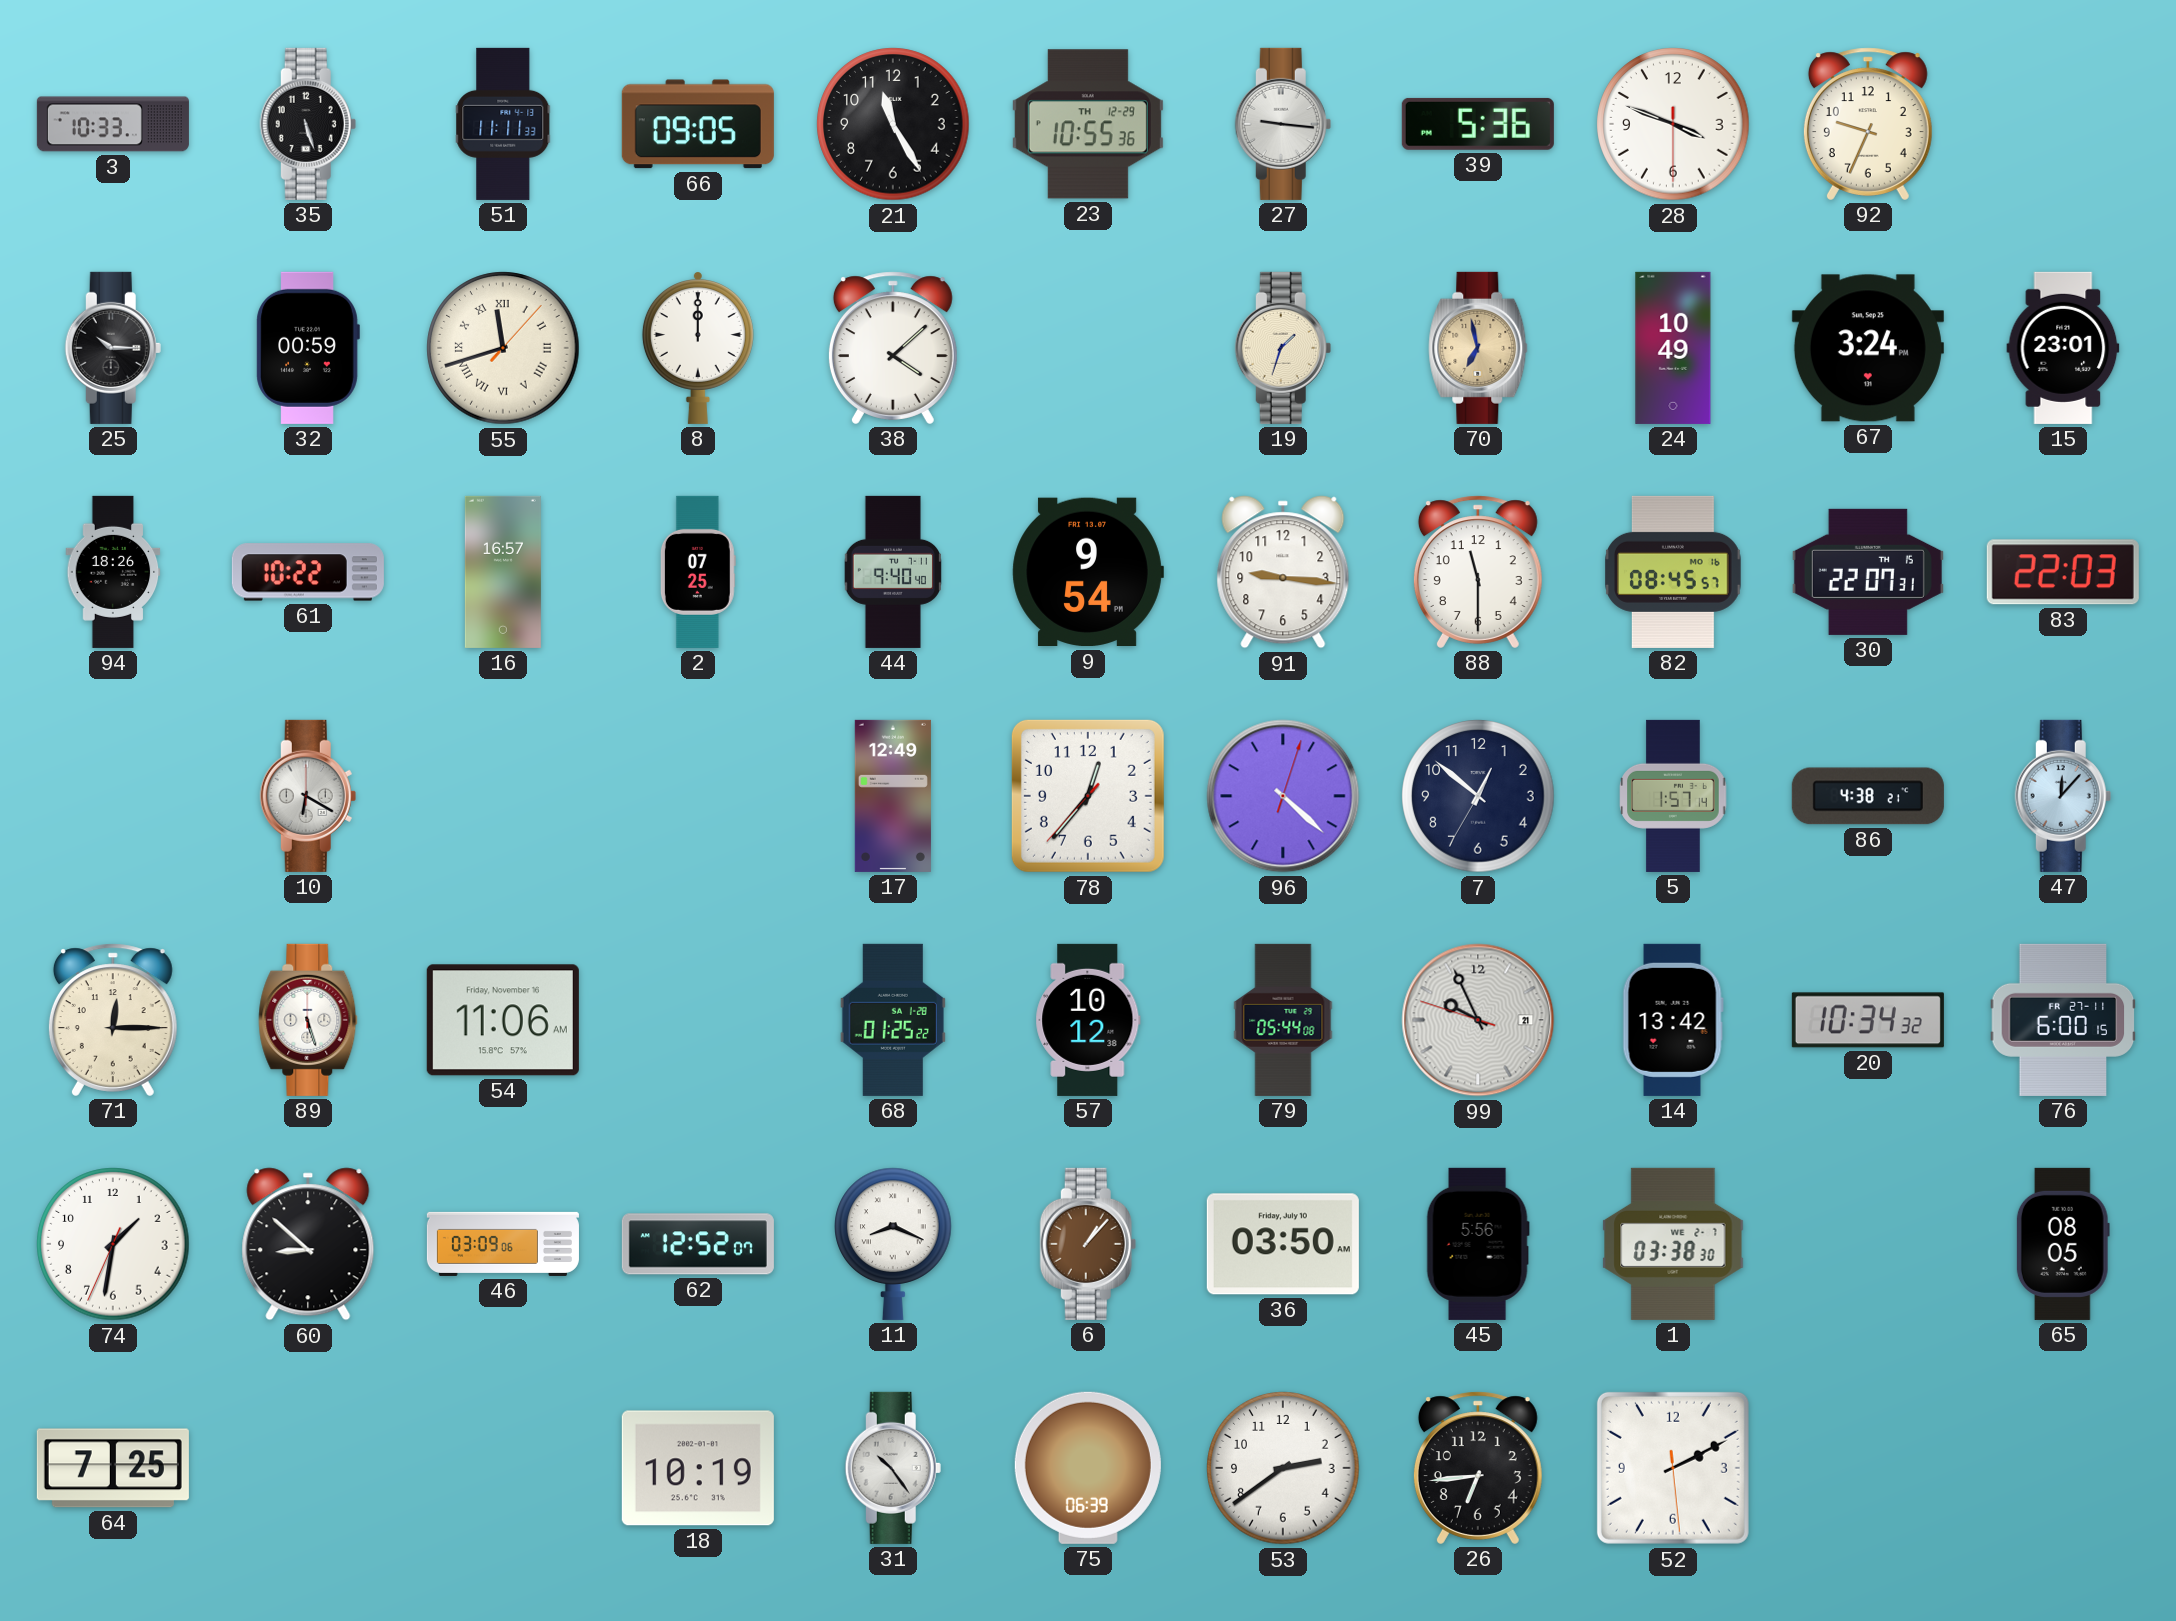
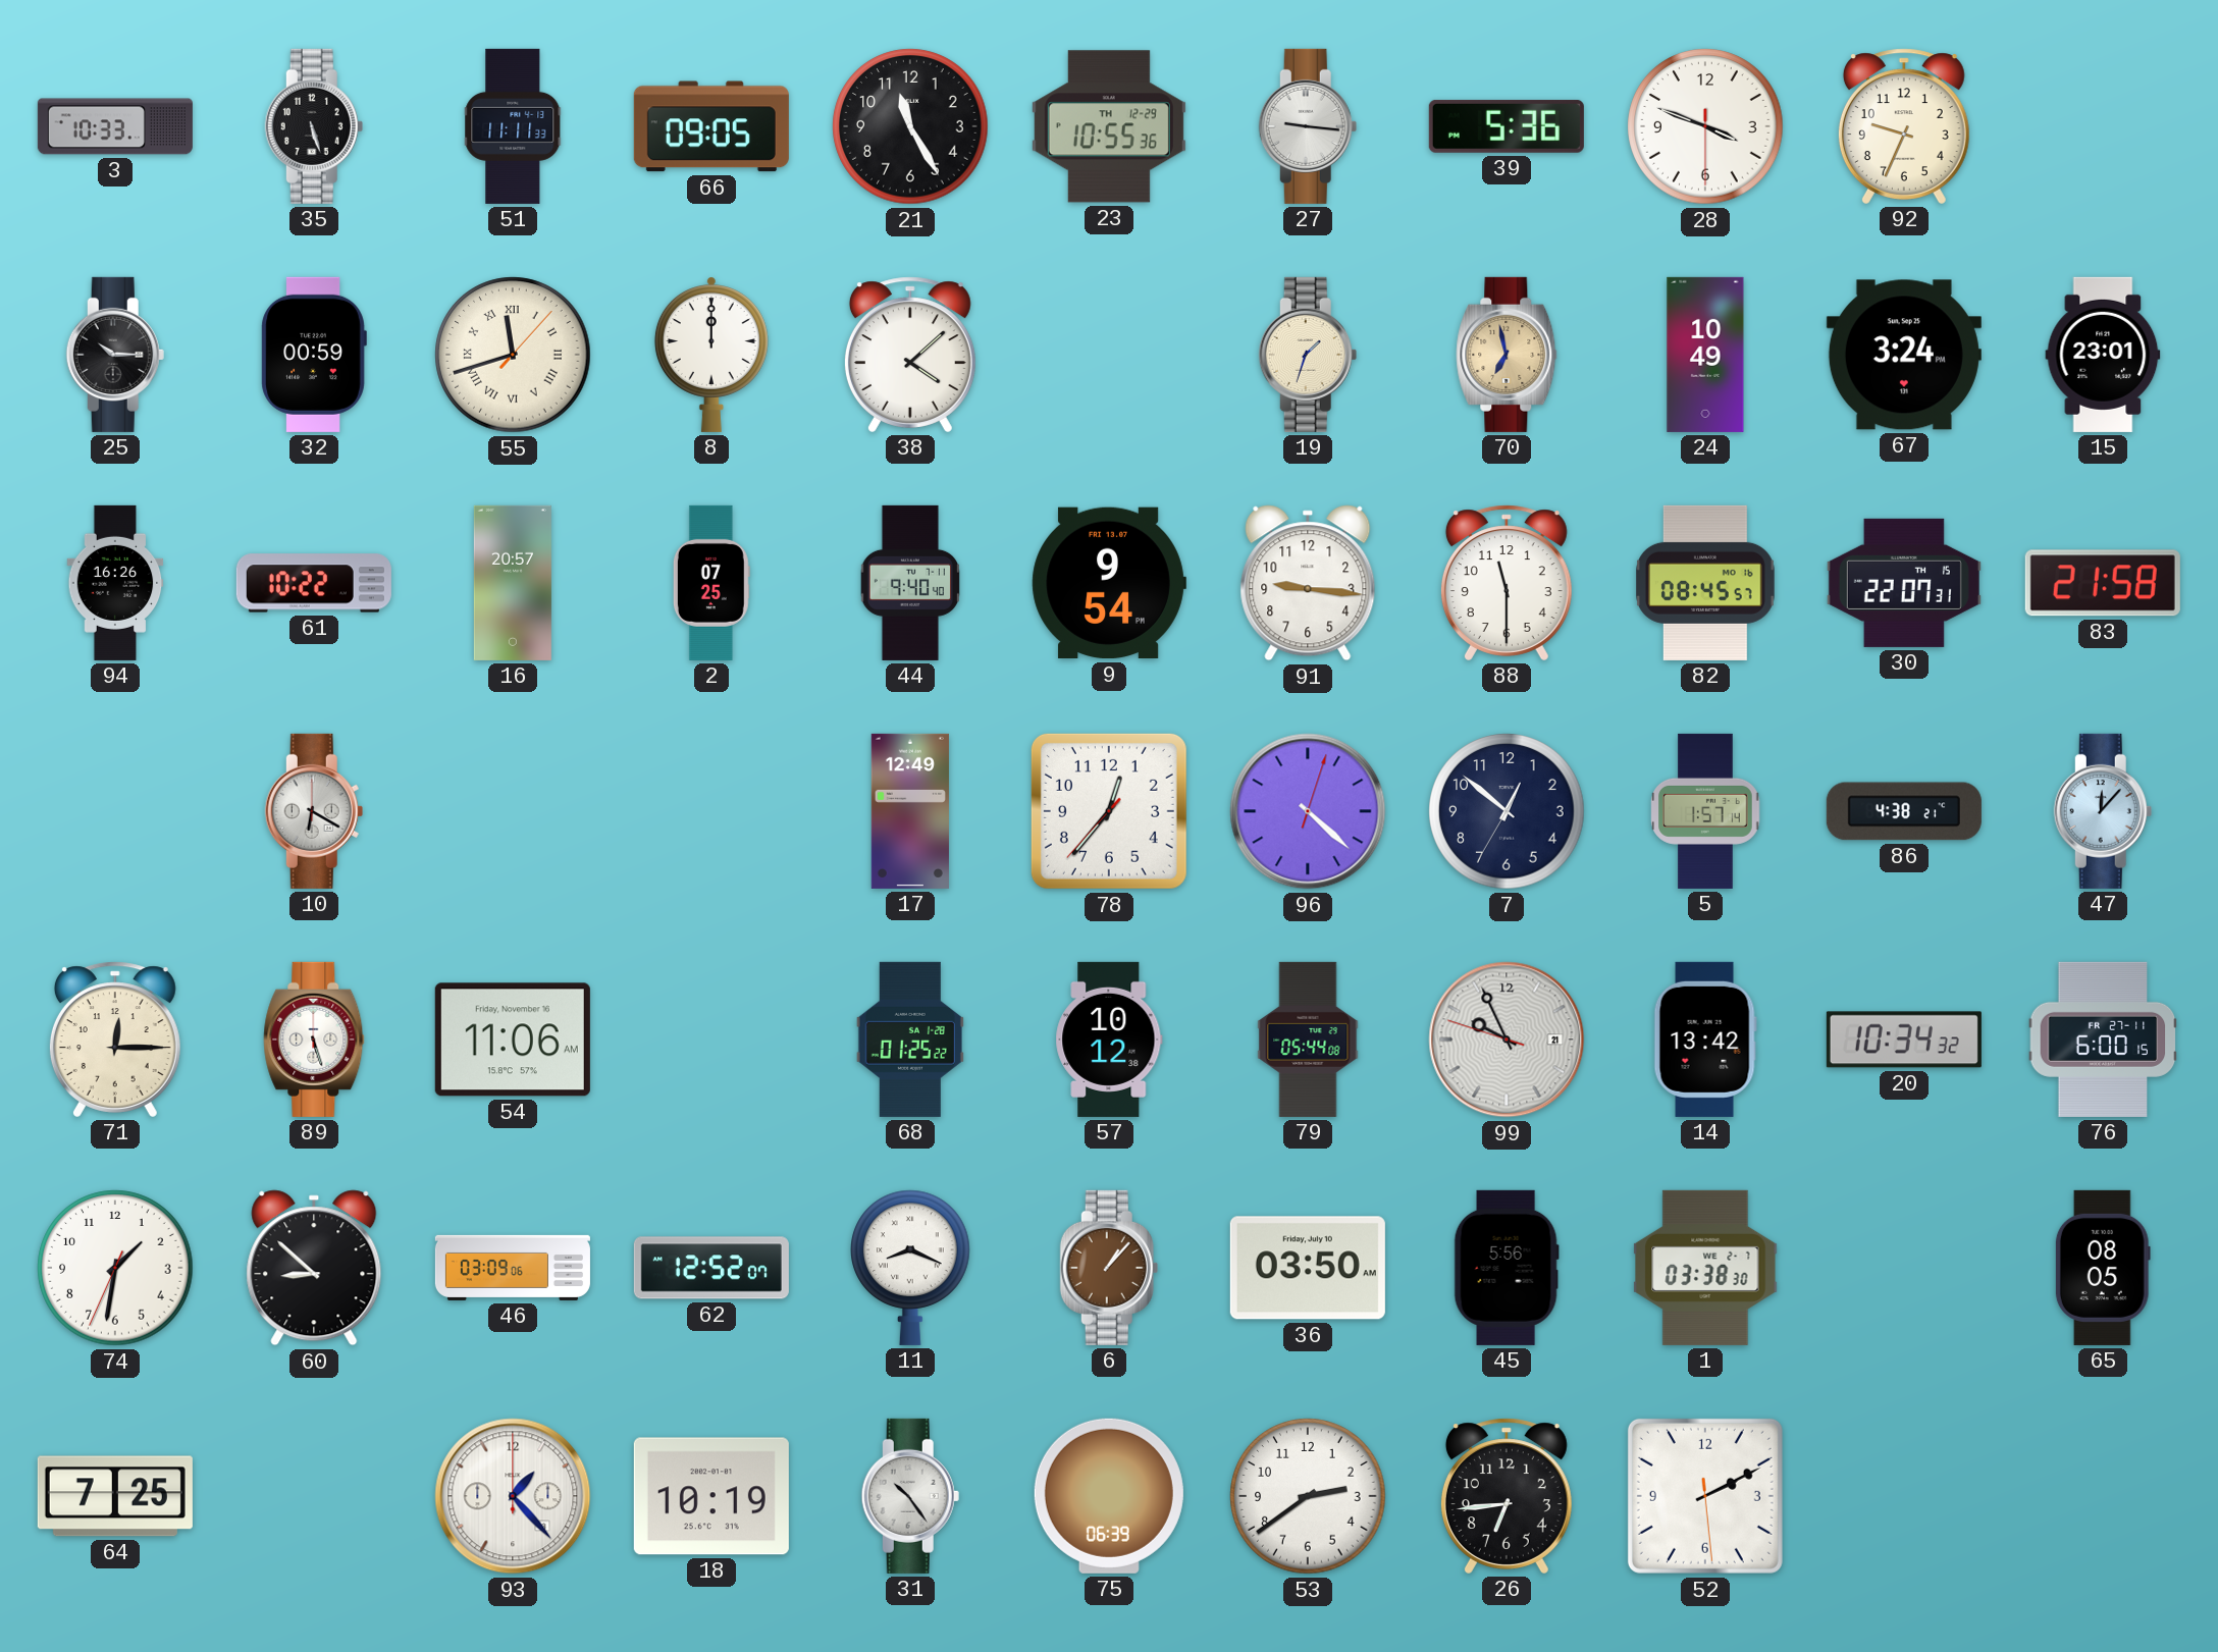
94: 18:26 -> 16:26 (115, 583)
16: 16:57 -> 20:57 (513, 583)
83: 22:03 -> 21:58 (2103, 583)
93: none -> 1:23 (513, 1496)
